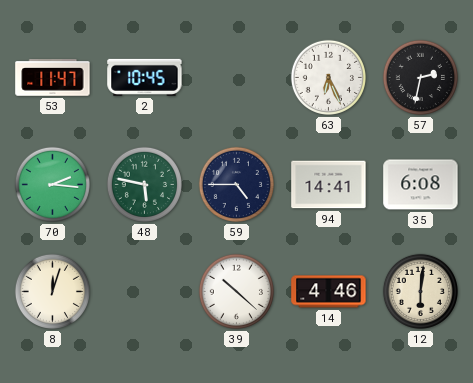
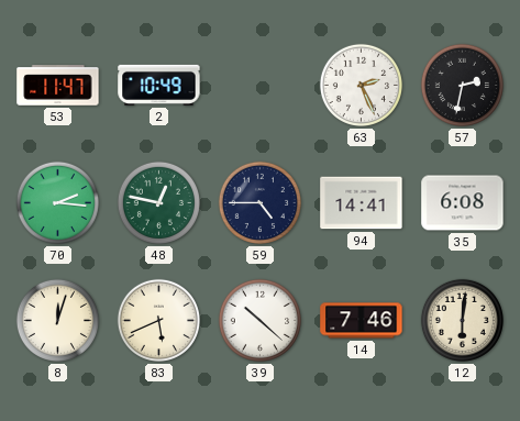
2: 10:45 -> 10:49 (159, 85)
63: 6:26 -> 2:26 (361, 85)
48: 5:47 -> 12:47 (158, 202)
83: none -> 5:41 (158, 320)
14: 4:46 -> 7:46 (362, 321)
